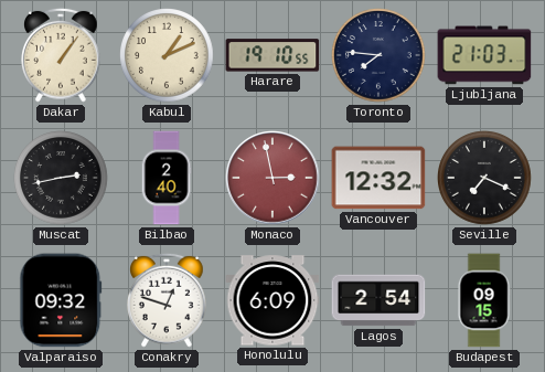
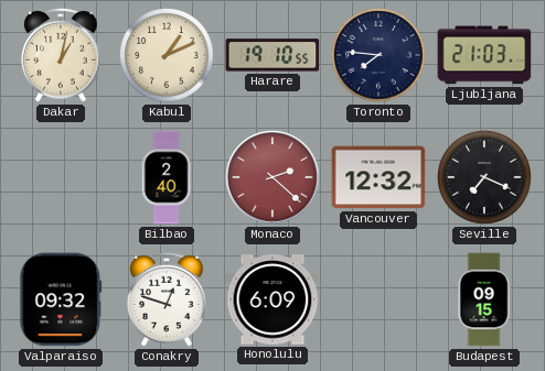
Dakar: 1:06 -> 1:02 (62, 55)
Muscat: 2:43 -> none (61, 178)
Monaco: 2:58 -> 2:22 (272, 177)
Lagos: 2:54 -> none (378, 300)
